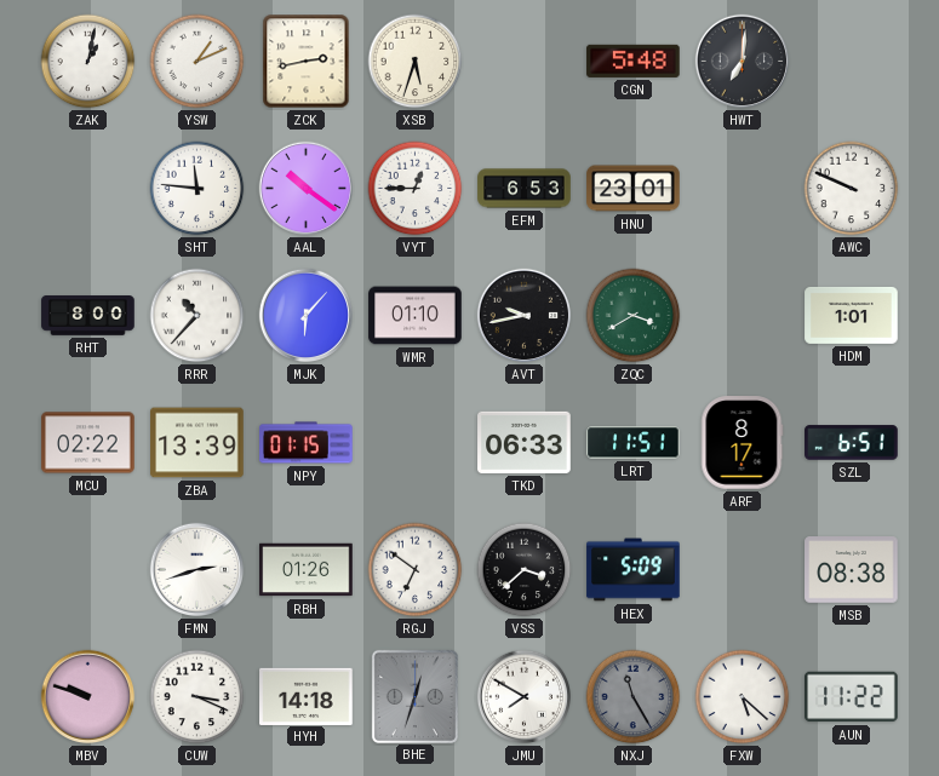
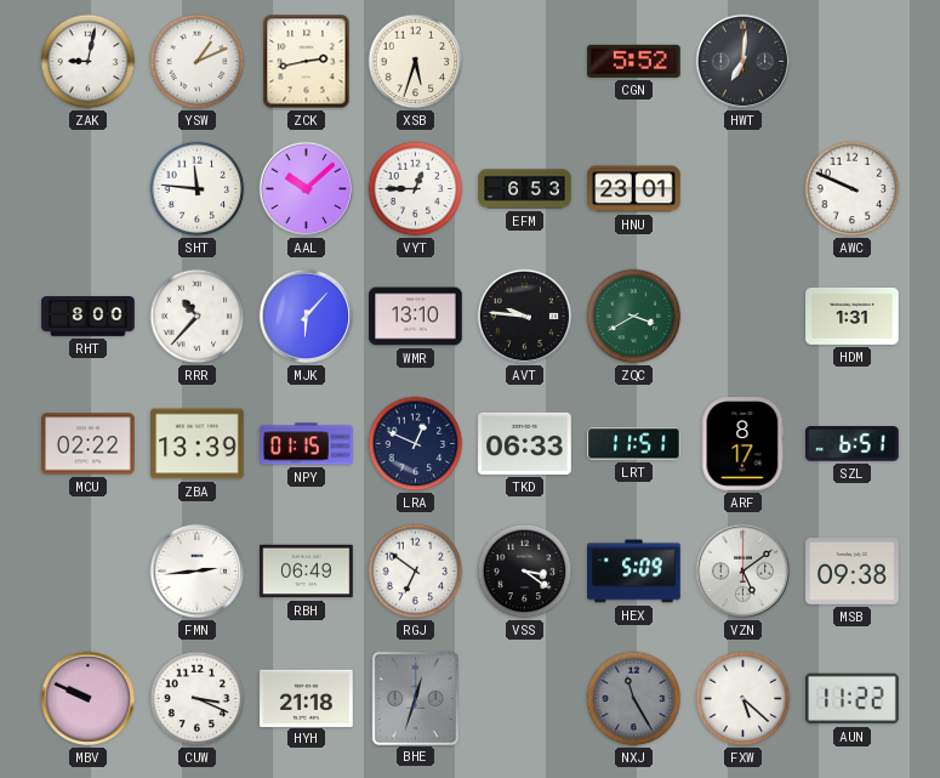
ZAK: 1:02 -> 9:02 (89, 62)
CGN: 5:48 -> 5:52 (634, 61)
AAL: 10:21 -> 10:08 (307, 189)
WMR: 01:10 -> 13:10 (416, 317)
AVT: 9:43 -> 9:46 (525, 317)
HDM: 1:01 -> 1:31 (853, 316)
LRA: none -> 12:49 (416, 444)
FMN: 2:42 -> 2:44 (198, 572)
RBH: 01:26 -> 06:49 (307, 572)
VSS: 3:38 -> 3:21 (525, 572)
VZN: none -> 5:09 (744, 572)
MSB: 08:38 -> 09:38 (853, 572)
MBV: 9:48 -> 9:49 (89, 699)
HYH: 14:18 -> 21:18 (307, 698)
JMU: 7:50 -> none (525, 697)
